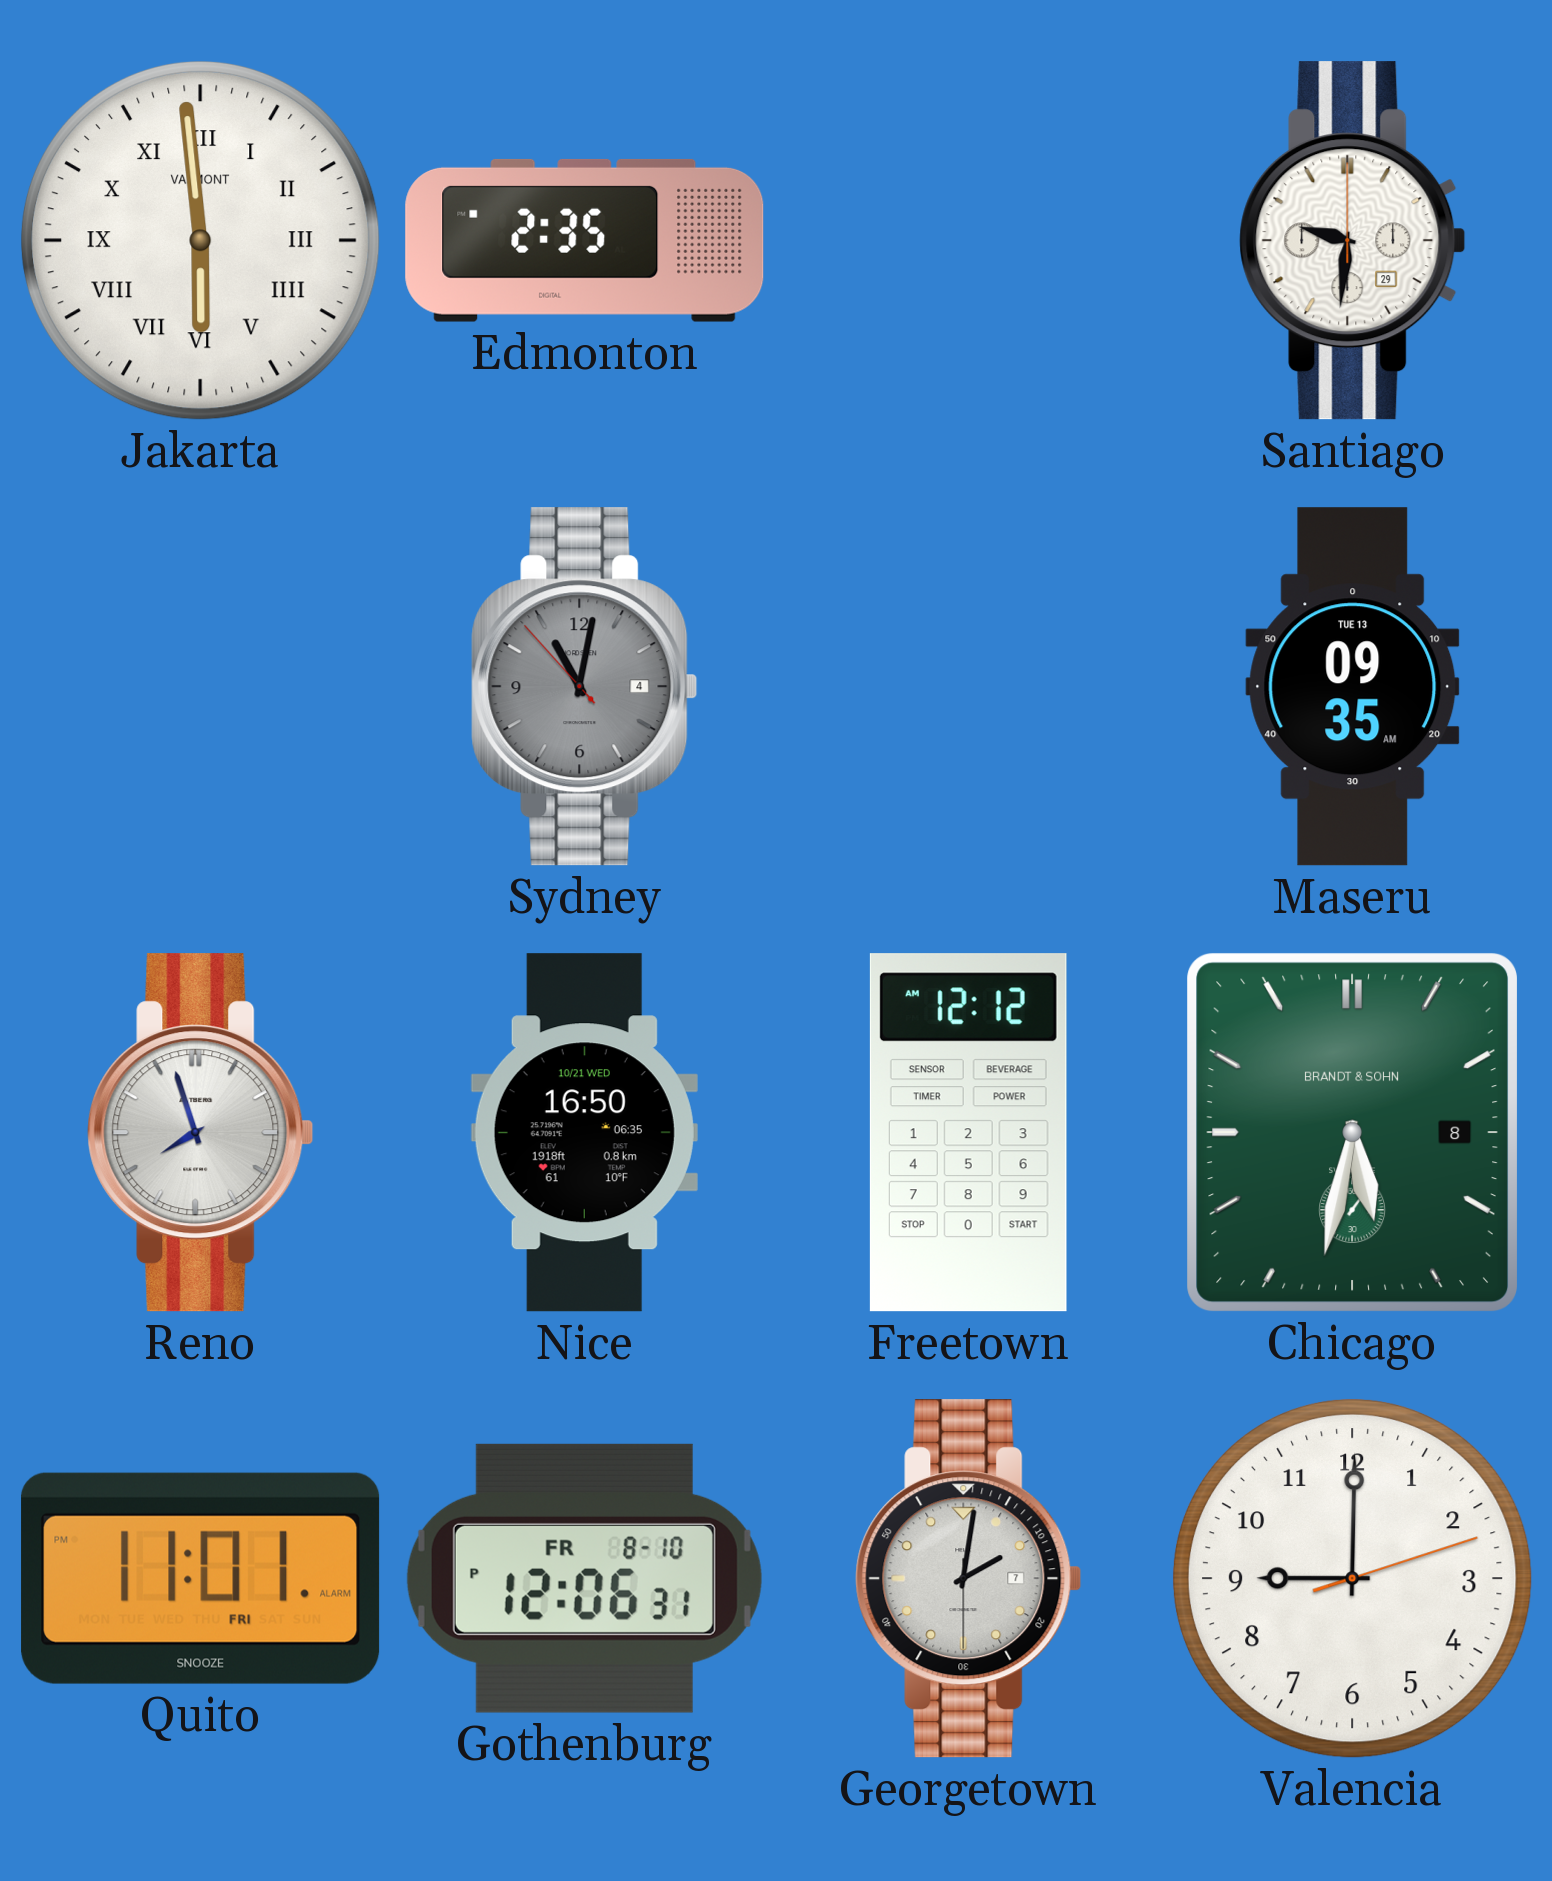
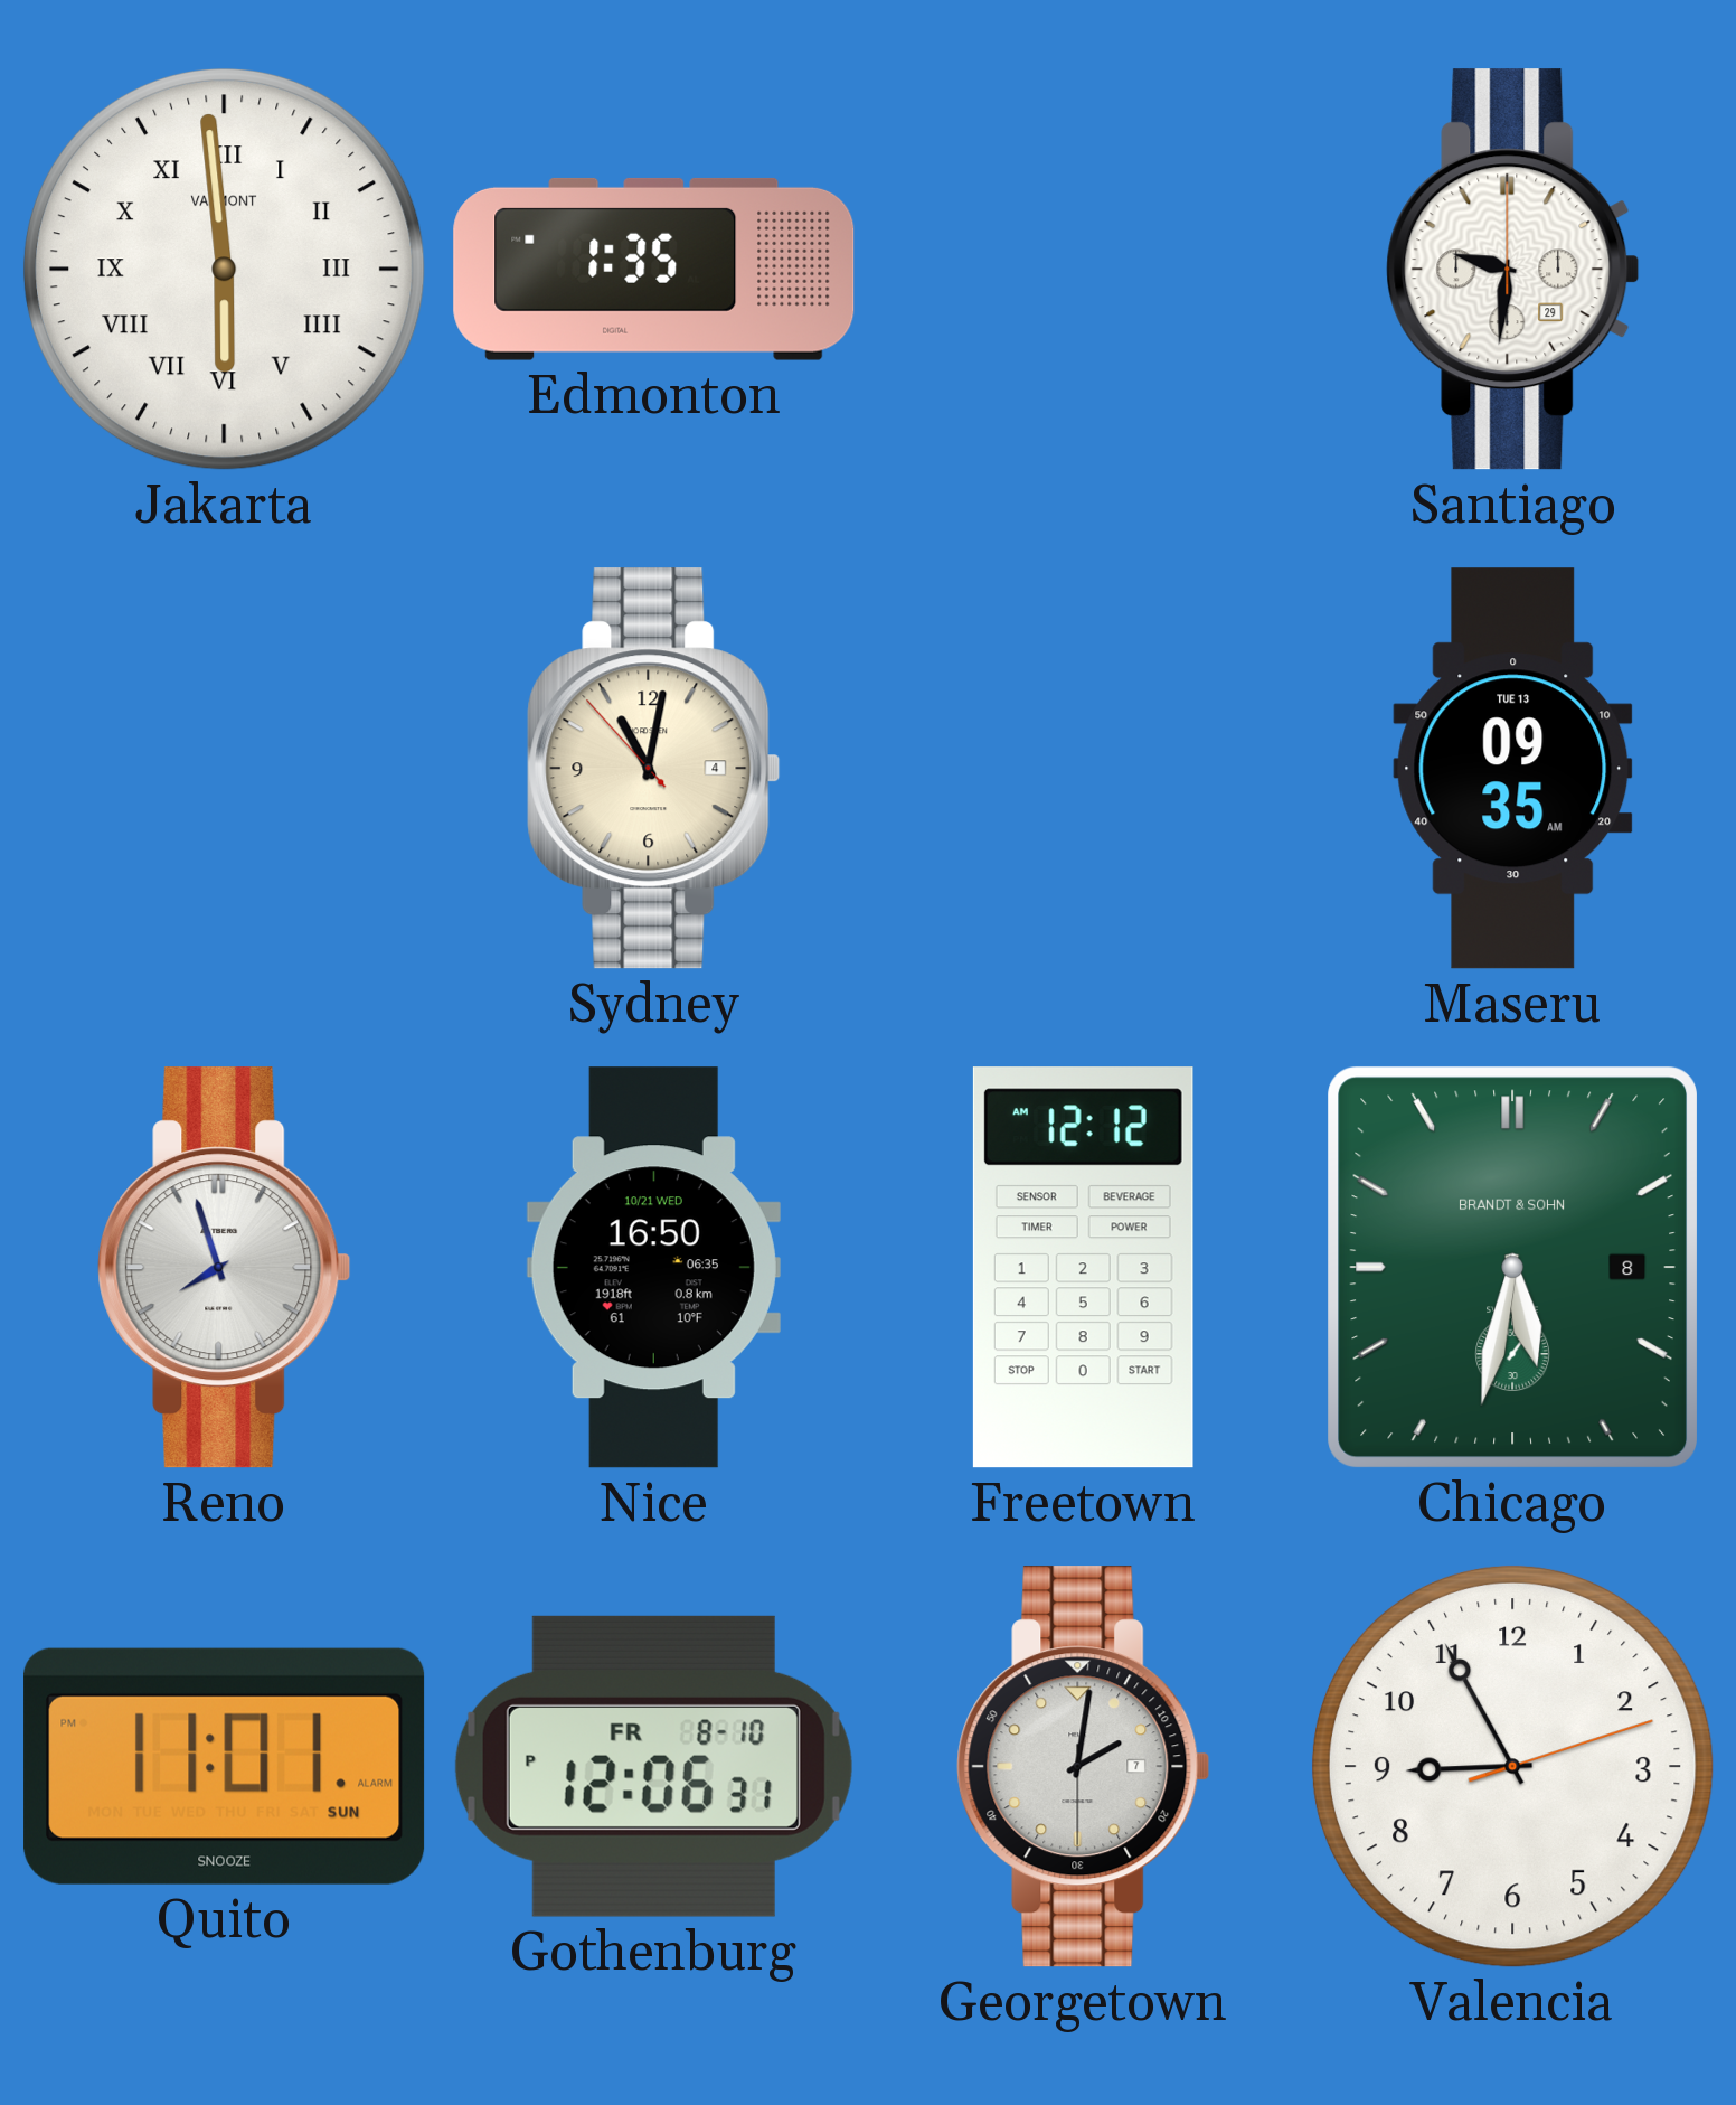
Edmonton: 2:35 -> 1:35 (654, 269)
Sydney dial: grey -> cream (654, 769)
Quito date: FRI -> SUN (225, 1766)
Valencia: 9:00 -> 8:55 (1512, 1766)
